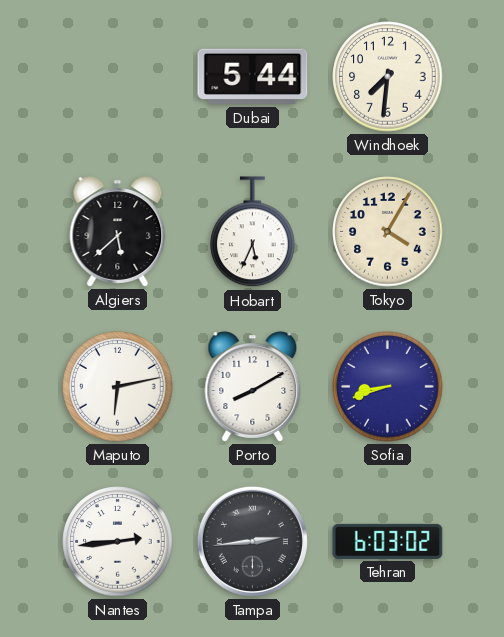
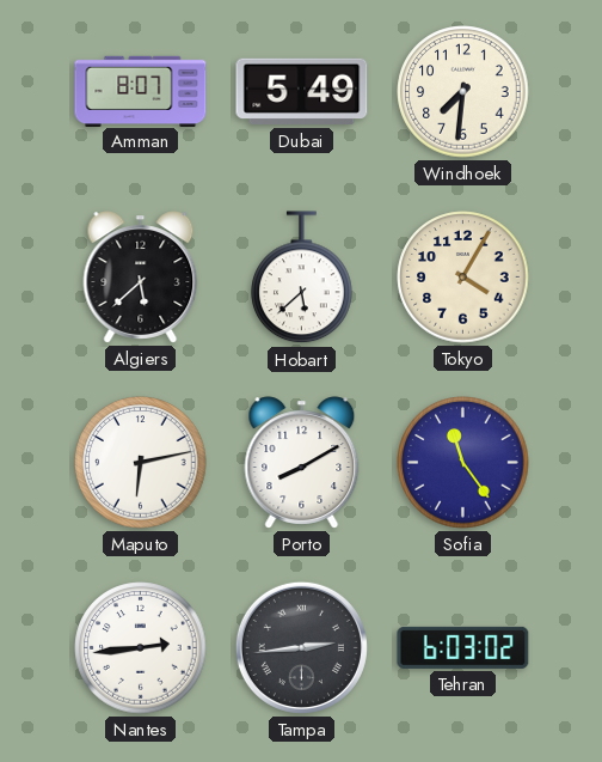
Amman: none -> 8:07 (141, 91)
Dubai: 5:44 -> 5:49 (302, 92)
Hobart: 5:34 -> 5:38 (302, 278)
Sofia: 8:42 -> 11:24 (463, 463)
